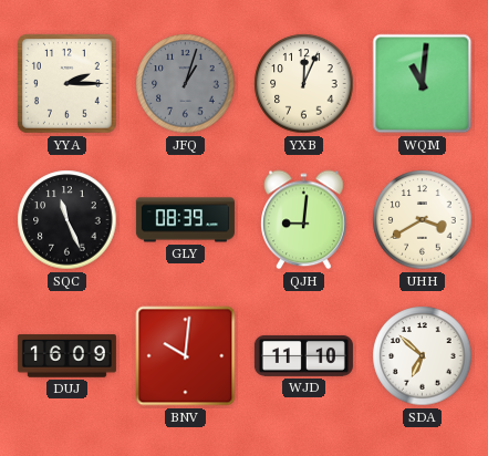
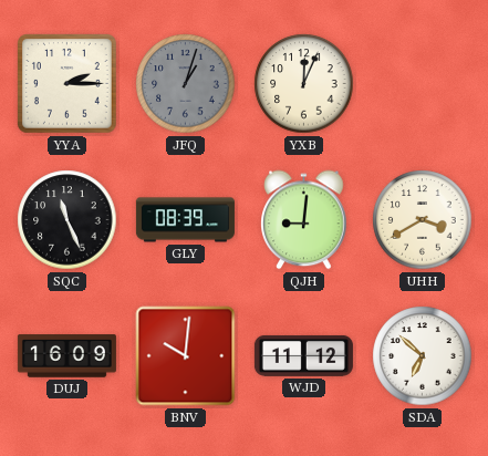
WQM: 11:01 -> none (423, 84)
WJD: 11:10 -> 11:12 (303, 355)
